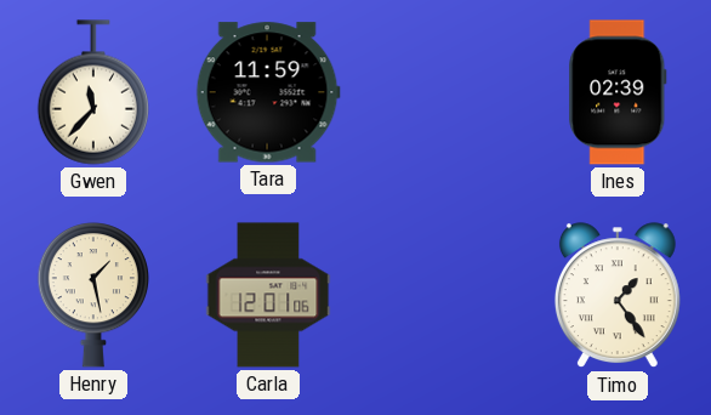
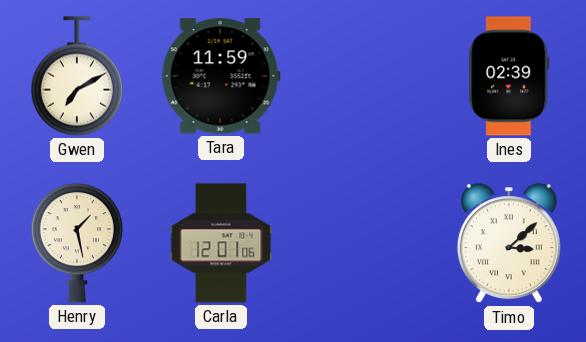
Gwen: 11:37 -> 7:10 (76, 76)
Timo: 1:24 -> 3:08 (509, 244)
